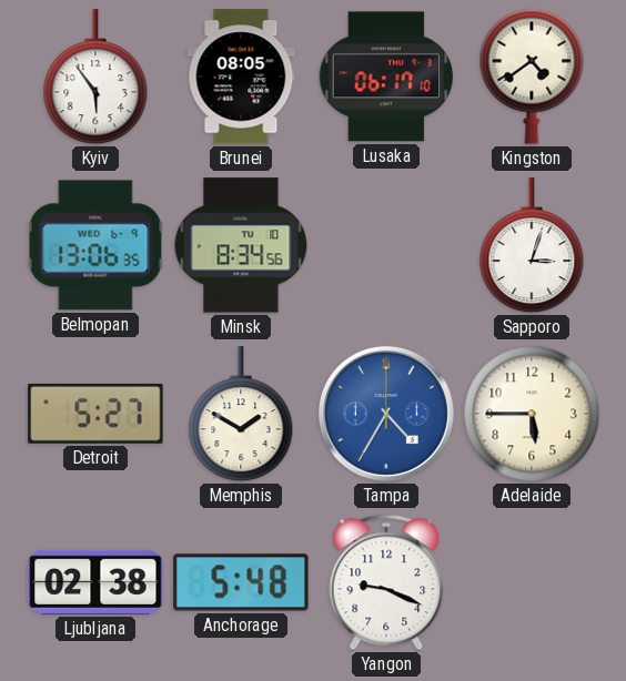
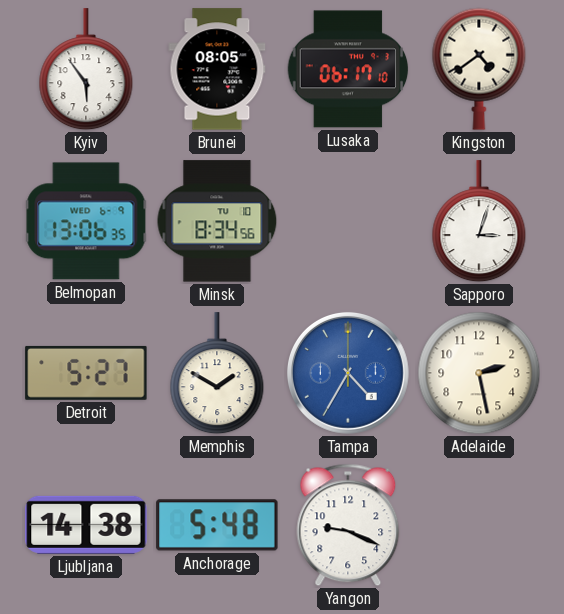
Adelaide: 5:45 -> 2:28 (479, 373)
Ljubljana: 02:38 -> 14:38 (86, 525)
